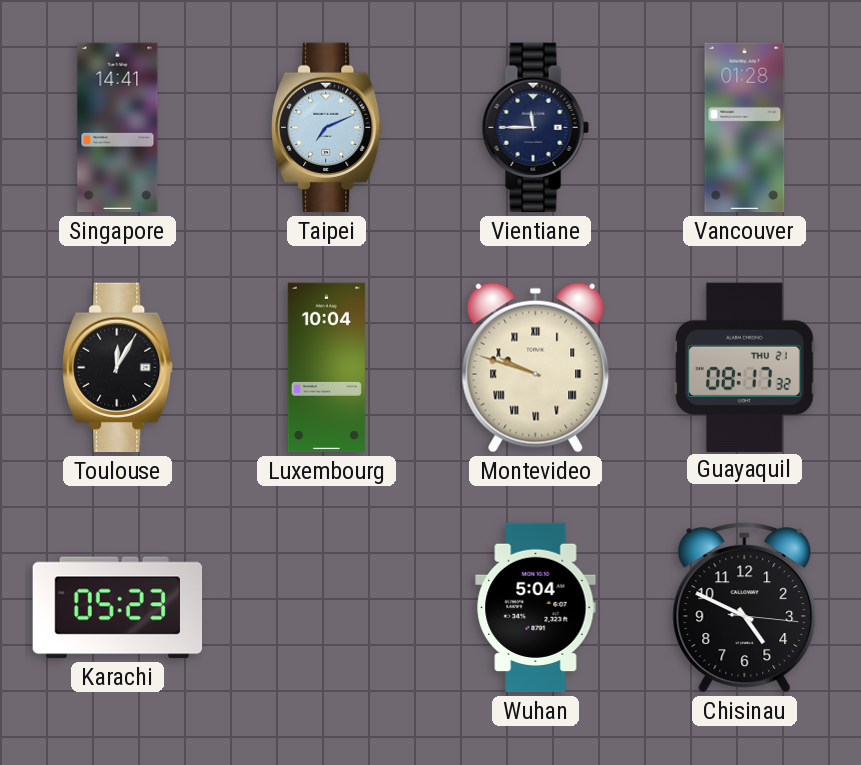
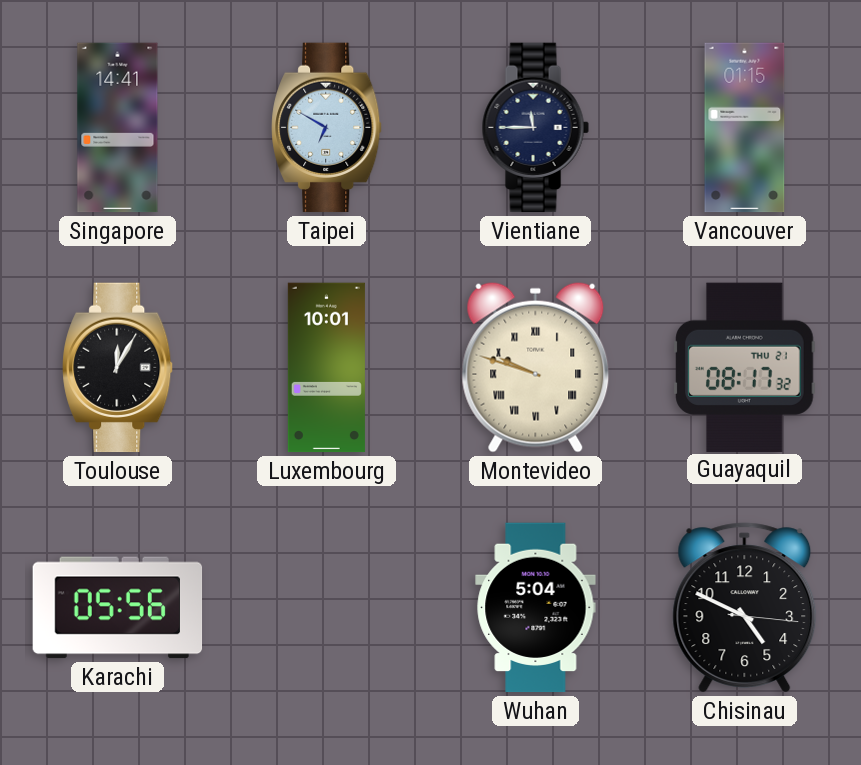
Taipei: 7:11 -> 6:50 (327, 128)
Vancouver: 01:28 -> 01:15 (745, 128)
Luxembourg: 10:04 -> 10:01 (326, 368)
Karachi: 05:23 -> 05:56 (118, 608)
